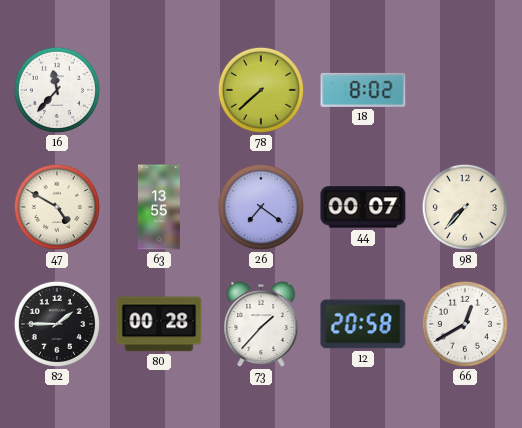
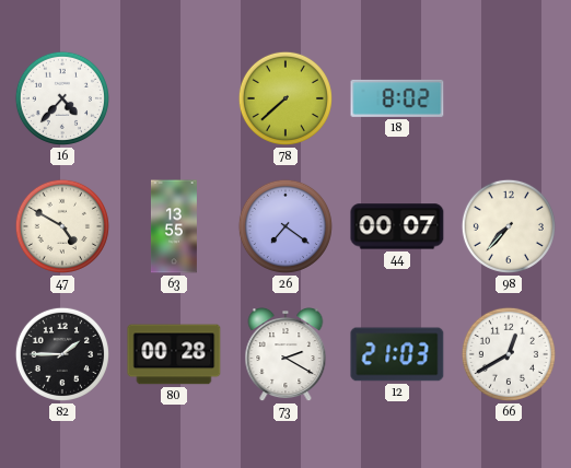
16: 11:37 -> 4:37 (62, 98)
73: 1:37 -> 2:20 (285, 355)
12: 20:58 -> 21:03 (397, 354)
